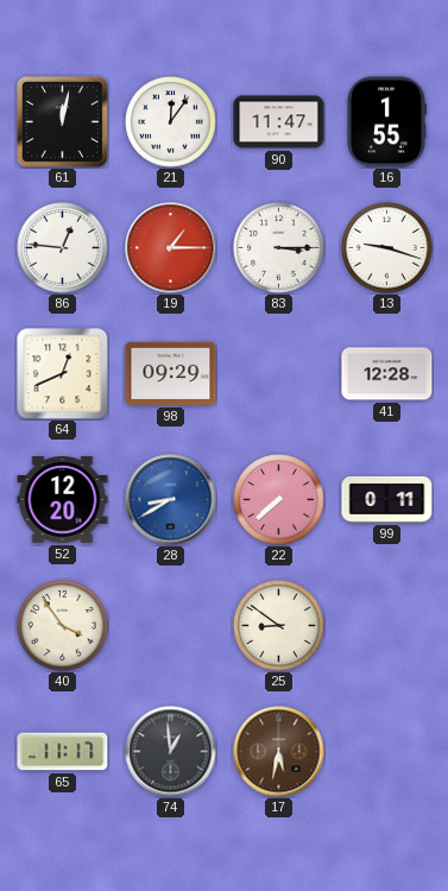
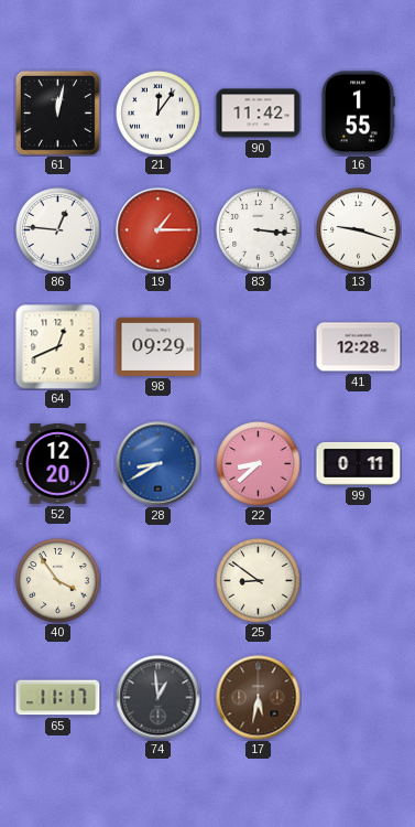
90: 11:47 -> 11:42 (259, 114)
83: 3:15 -> 3:16 (259, 230)
22: 7:38 -> 8:38 (259, 464)
